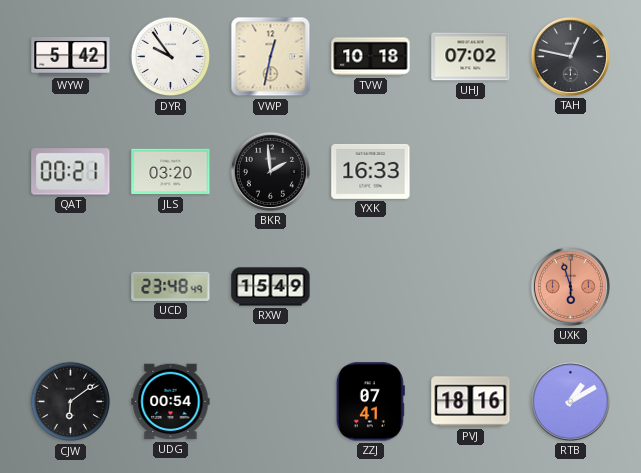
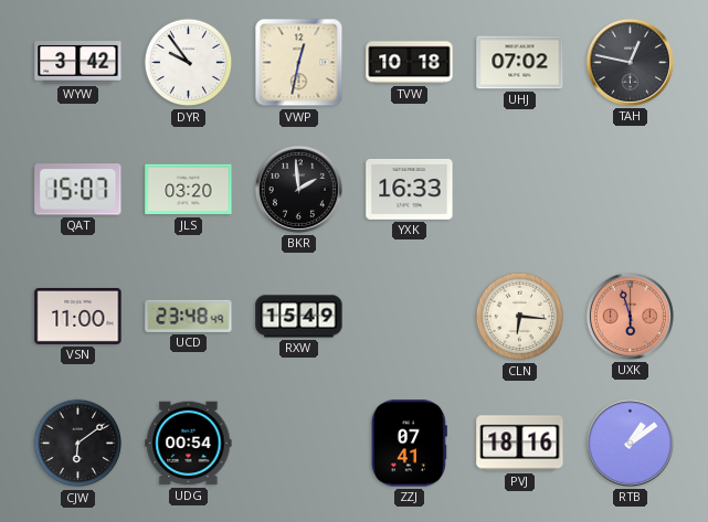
WYW: 5:42 -> 3:42 (78, 63)
QAT: 00:21 -> 15:07 (78, 190)
VSN: none -> 11:00 (78, 316)
CLN: none -> 6:16 (520, 317)
RTB: 1:10 -> 1:09 (630, 443)
